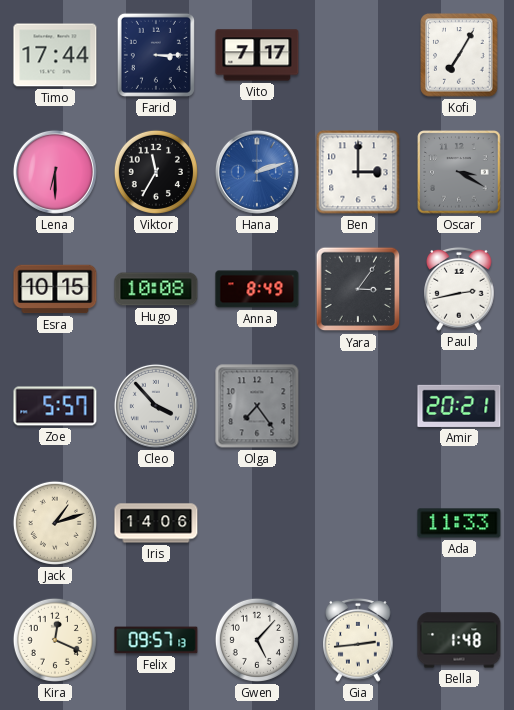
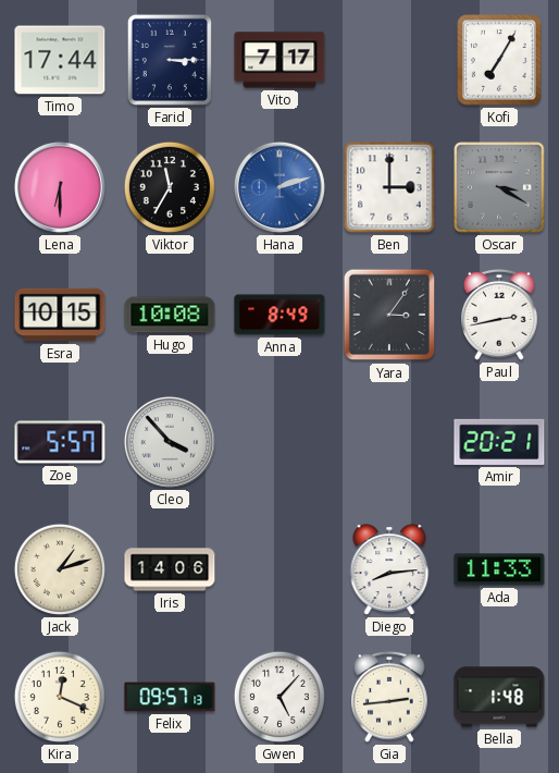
Olga: 7:24 -> none (257, 406)
Diego: none -> 8:14 (389, 569)
